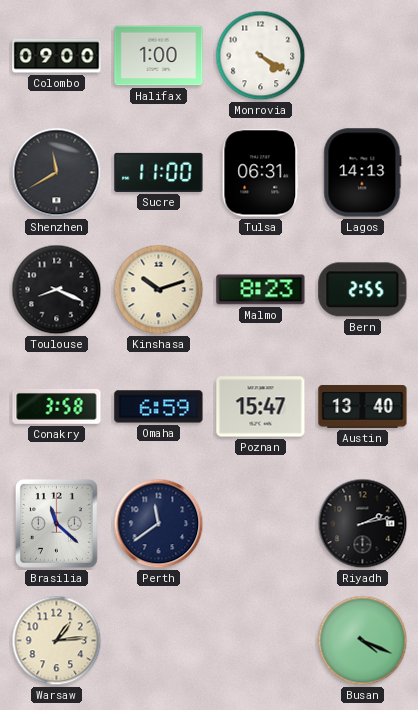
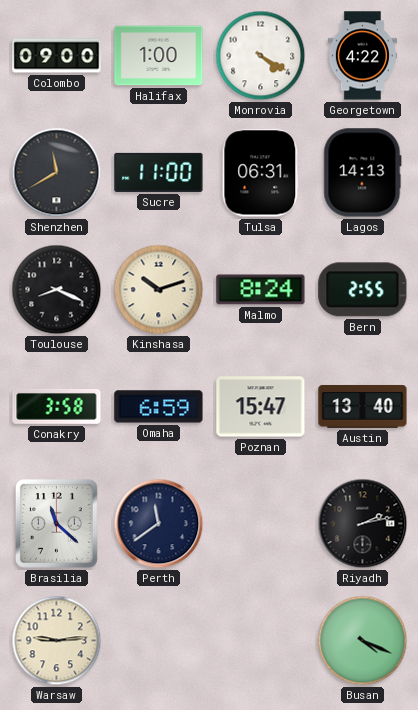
Georgetown: none -> 4:22 (362, 56)
Malmo: 8:23 -> 8:24 (261, 290)
Warsaw: 1:14 -> 9:14 (57, 641)
